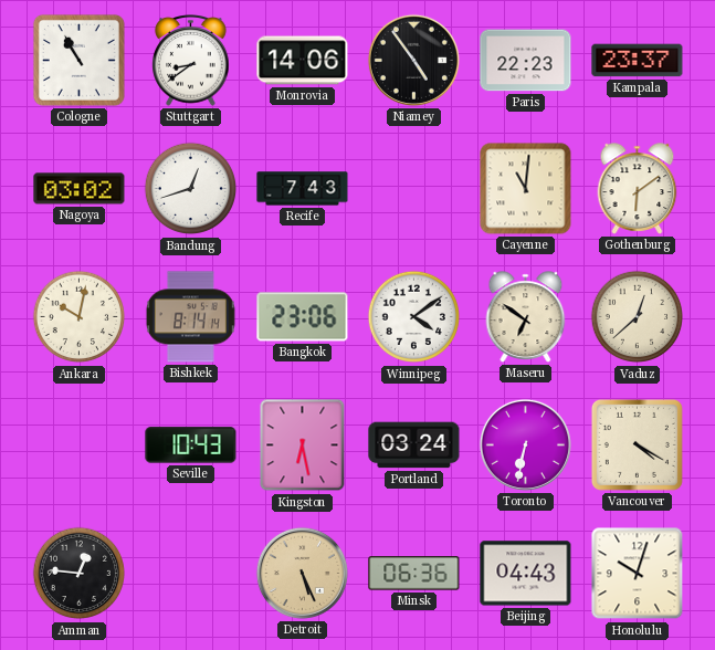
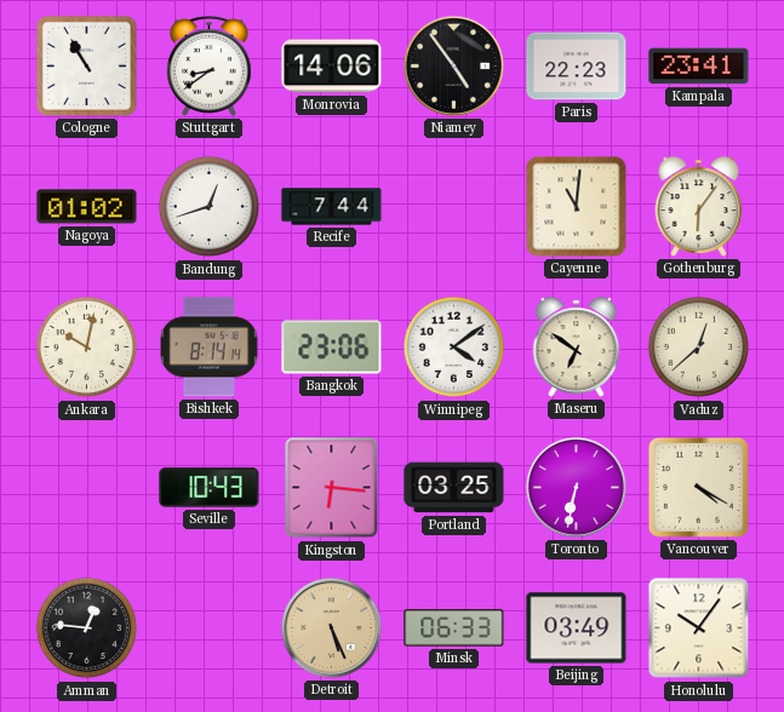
Kampala: 23:37 -> 23:41 (699, 67)
Nagoya: 03:02 -> 01:02 (87, 207)
Recife: 7:43 -> 7:44 (332, 207)
Gothenburg: 6:09 -> 6:06 (699, 207)
Kingston: 6:28 -> 6:16 (332, 488)
Portland: 03:24 -> 03:25 (454, 488)
Minsk: 06:36 -> 06:33 (454, 628)
Beijing: 04:43 -> 03:49 (577, 628)
Honolulu: 10:03 -> 10:06 (699, 628)
